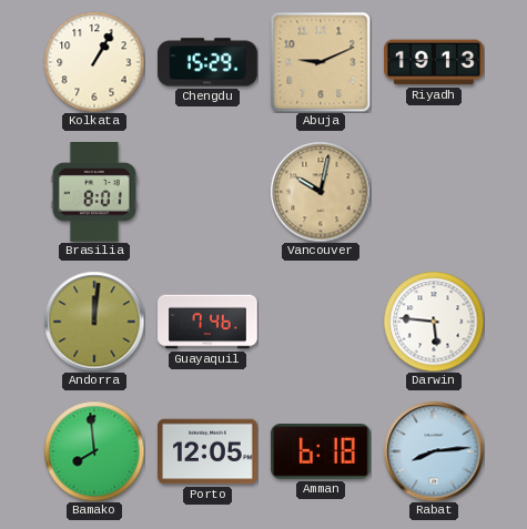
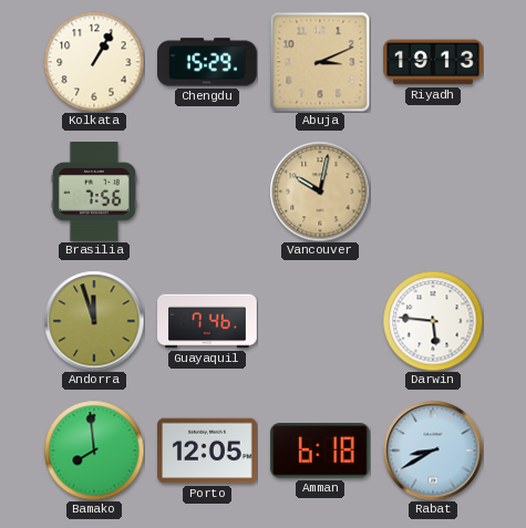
Abuja: 9:11 -> 3:11 (320, 62)
Brasilia: 8:01 -> 7:56 (94, 193)
Andorra: 12:01 -> 11:57 (94, 321)
Rabat: 8:14 -> 8:40 (433, 451)
